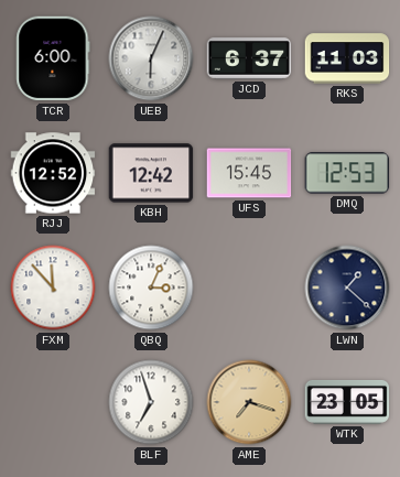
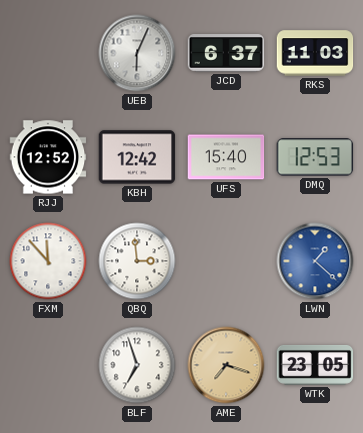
TCR: 6:00 -> none (53, 58)
UFS: 15:45 -> 15:40 (226, 157)
QBQ: 3:04 -> 2:59 (137, 261)
LWN dial: navy -> blue (315, 261)
